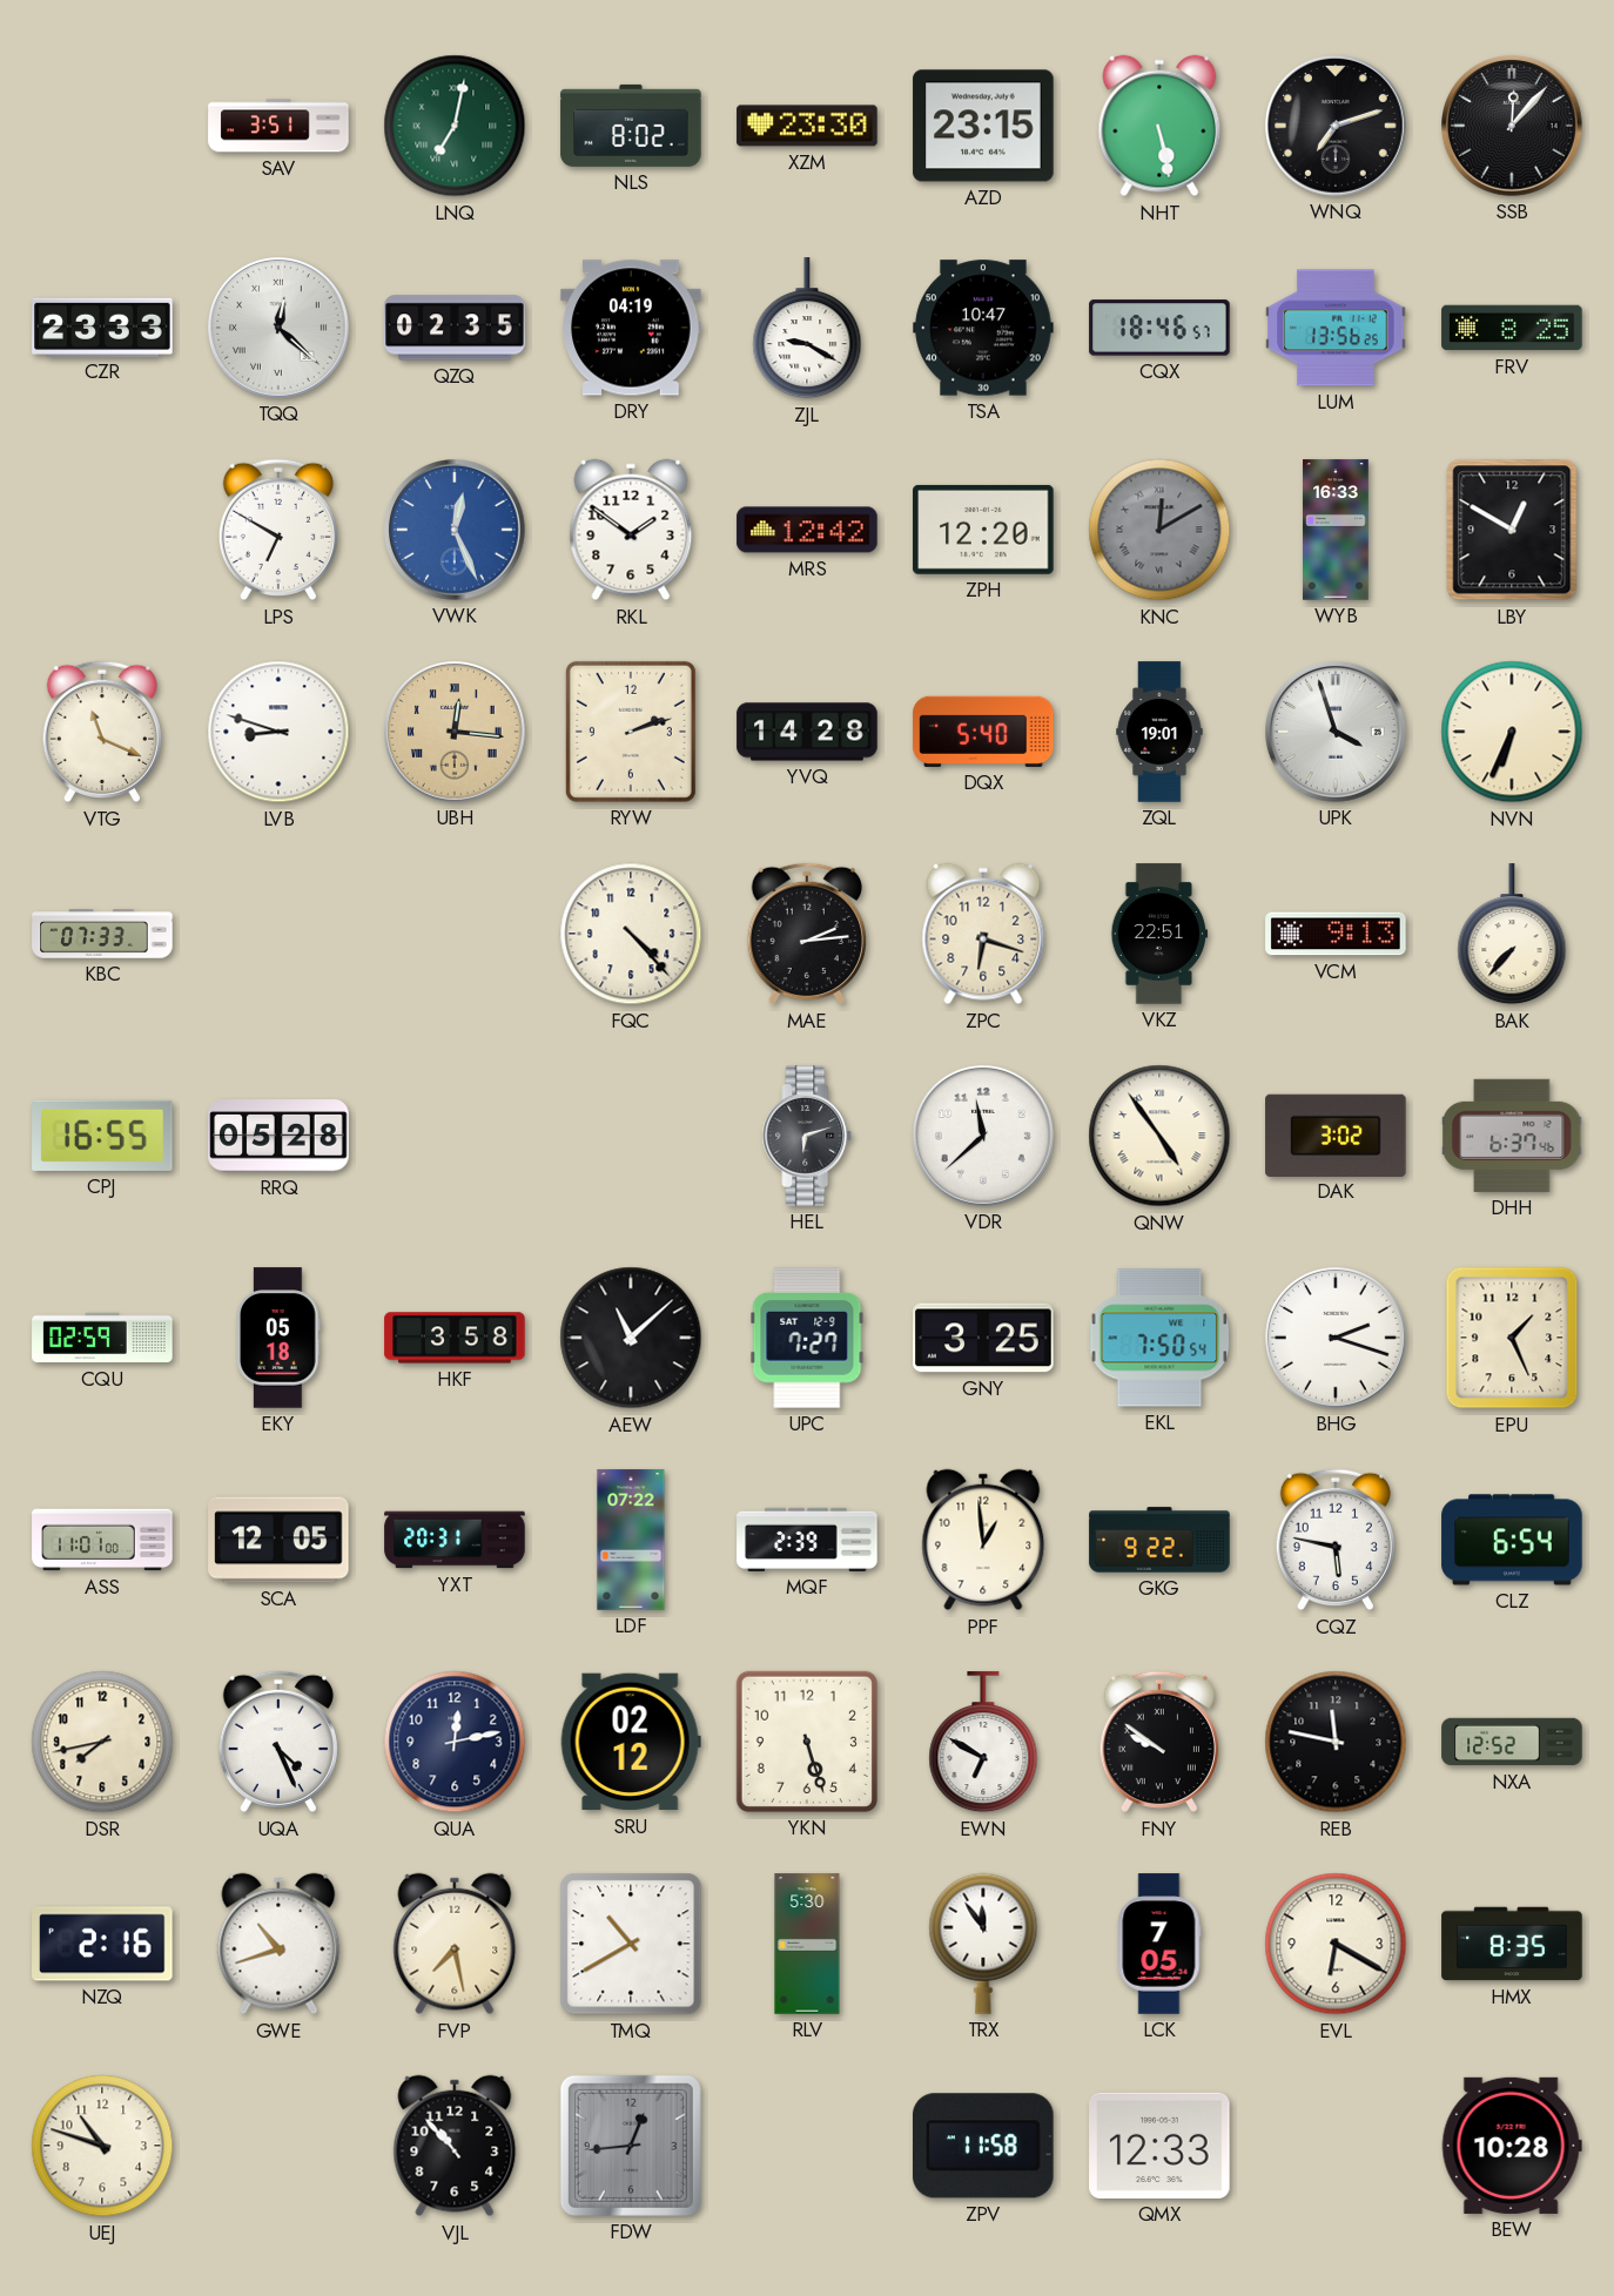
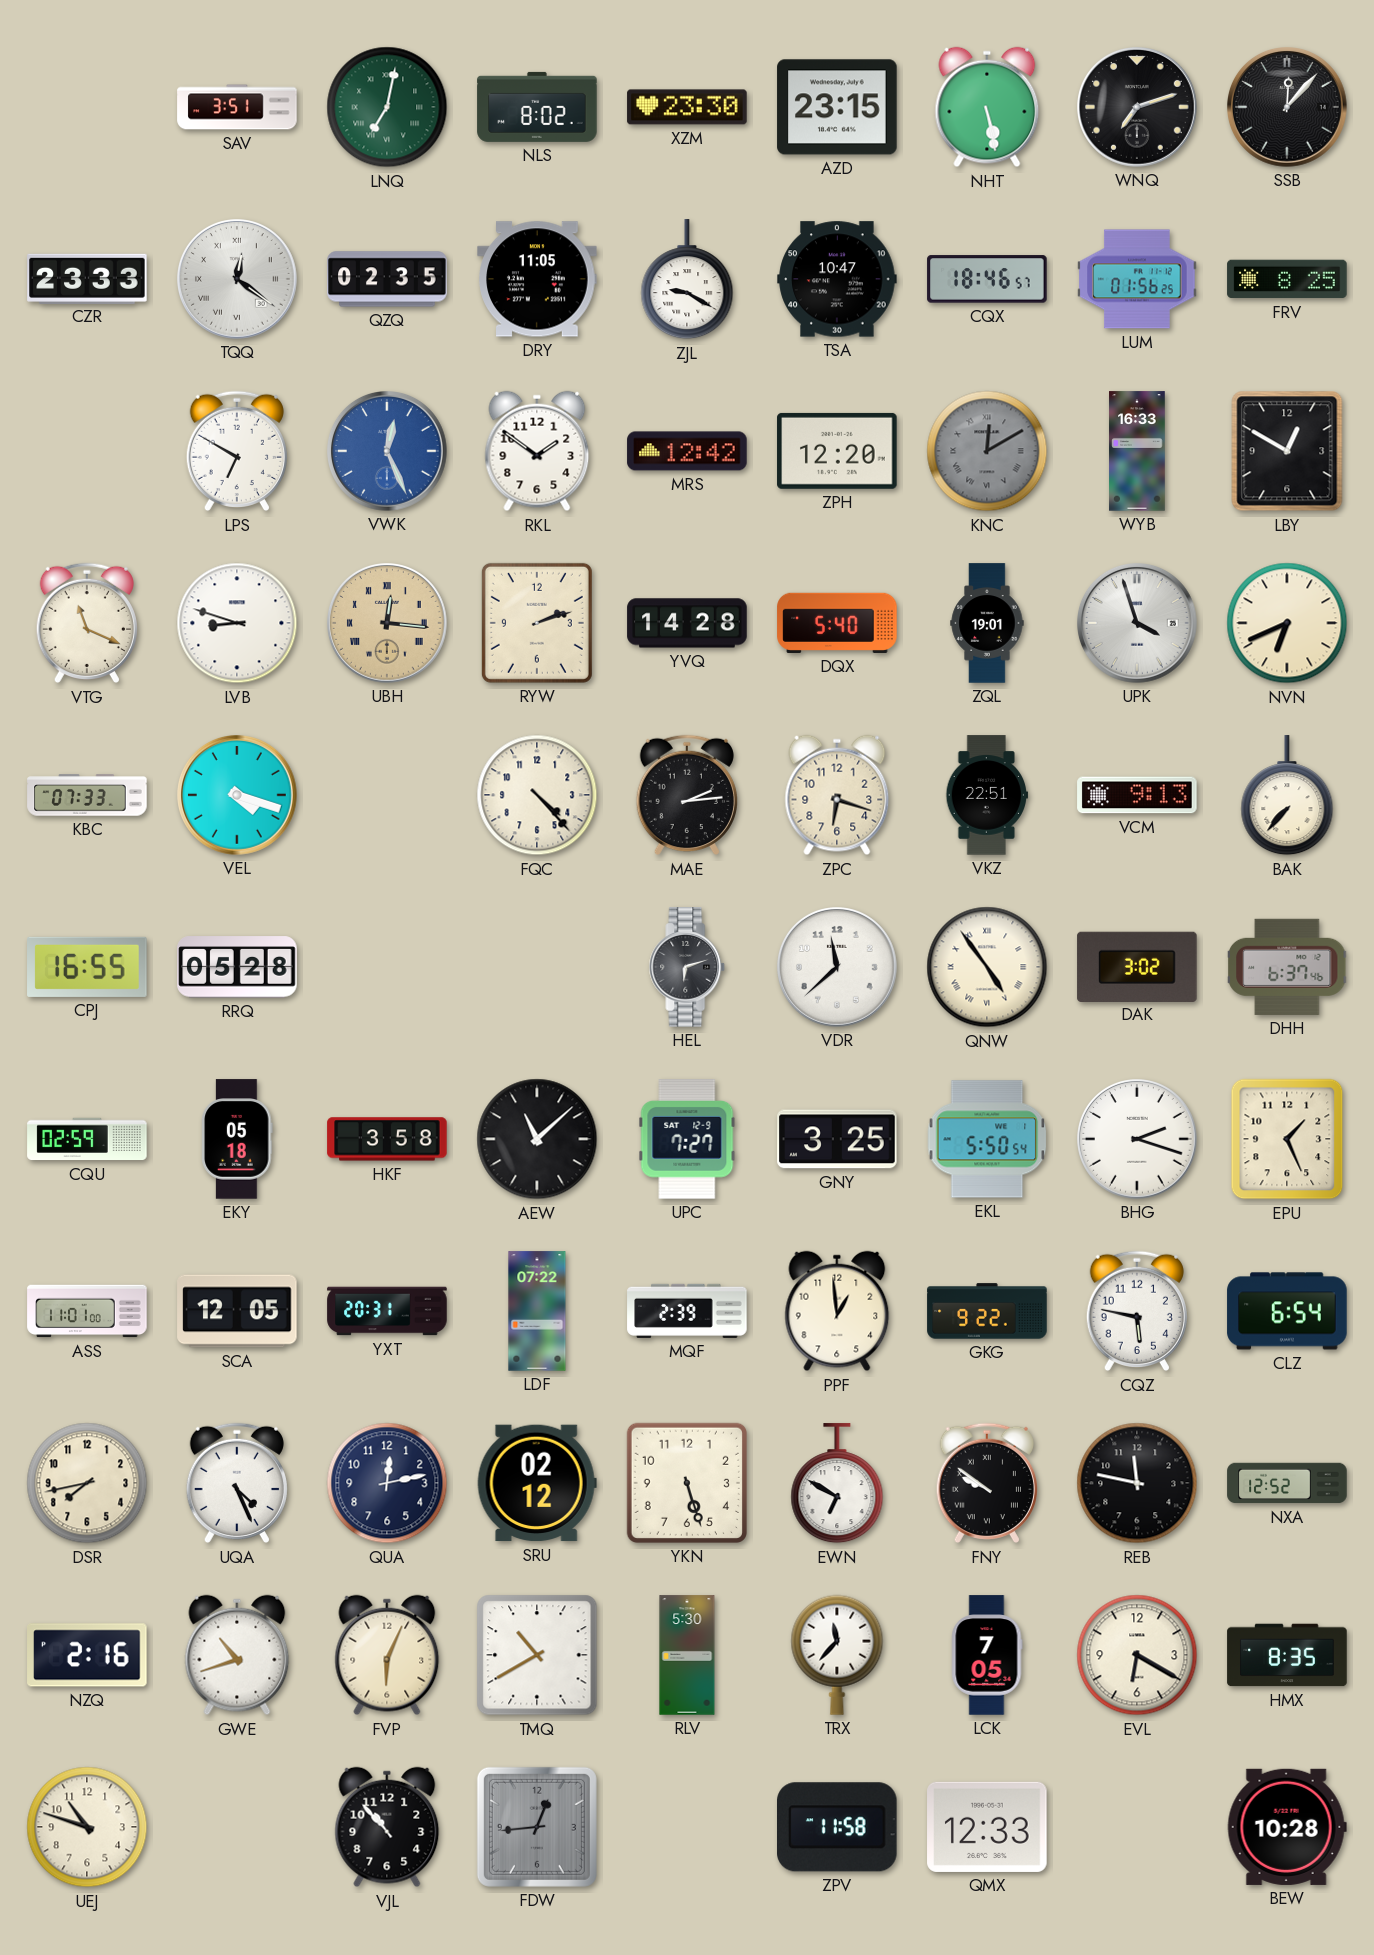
TQQ: 12:22 -> 12:21 (238, 280)
DRY: 04:19 -> 11:05 (537, 279)
LUM: 13:56 -> 01:56 (1137, 279)
NVN: 6:34 -> 6:41 (1287, 623)
VEL: none -> 4:18 (238, 796)
EKL: 7:50 -> 5:50 (987, 1139)
FVP: 7:28 -> 6:04 (387, 1655)
TRX: 11:54 -> 11:37 (837, 1655)
